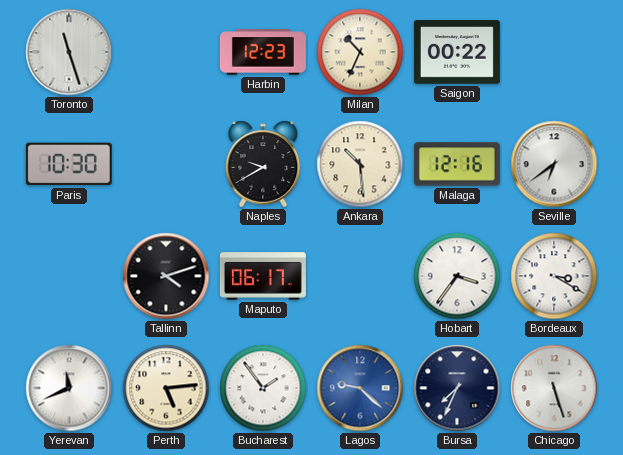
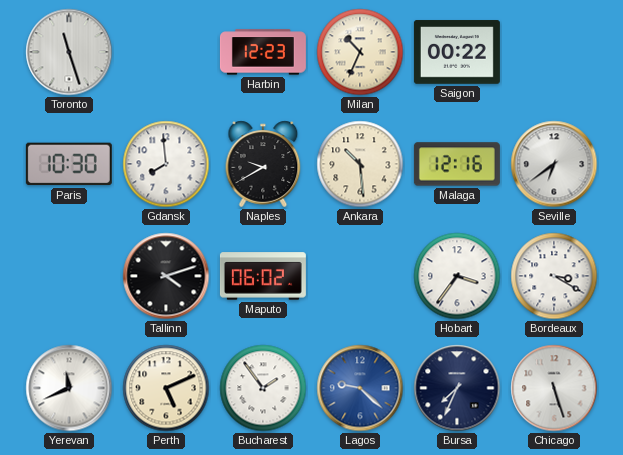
Gdansk: none -> 7:59 (166, 164)
Maputo: 06:17 -> 06:02 (263, 276)
Perth: 5:14 -> 5:11 (166, 388)
